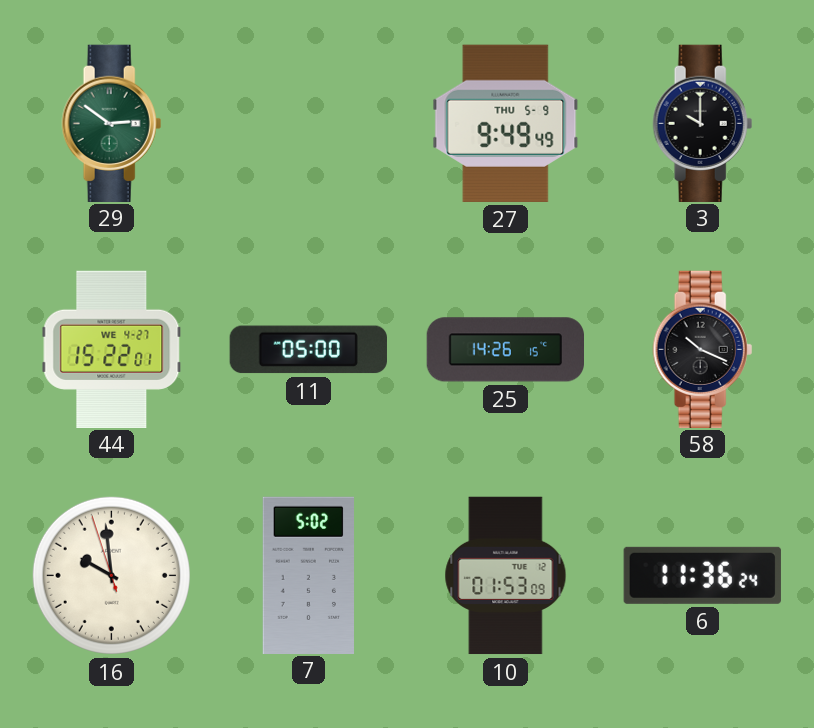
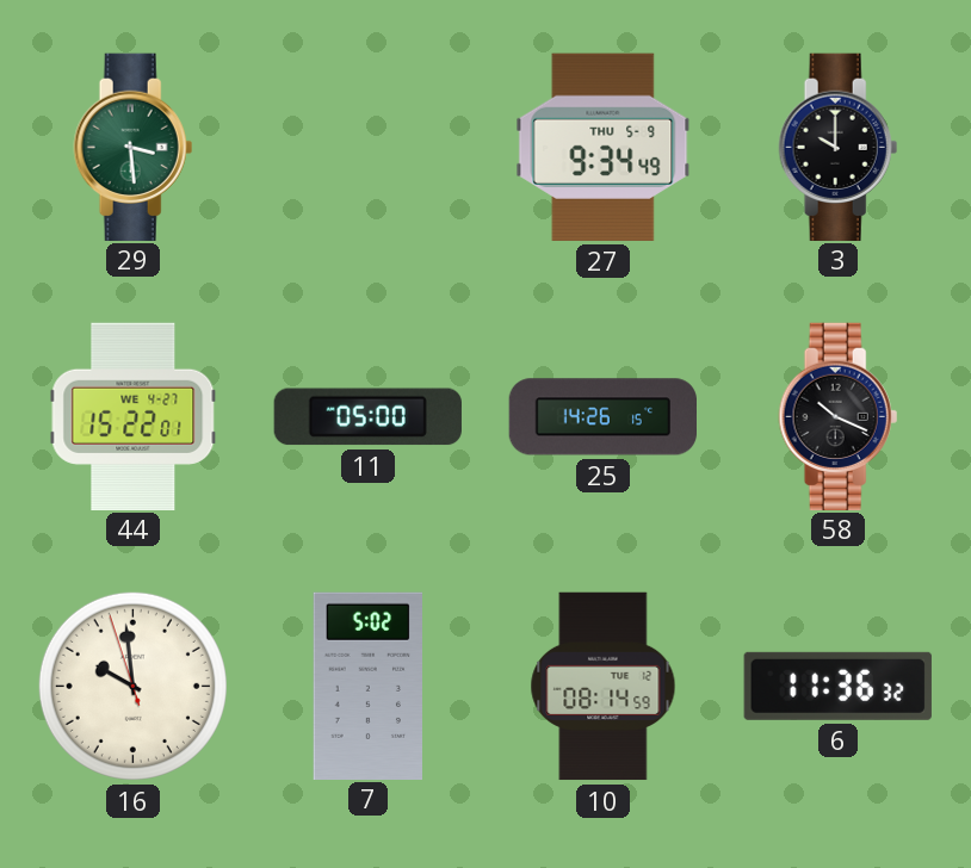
29: 2:51 -> 3:29 (134, 147)
27: 9:49 -> 9:34 (604, 147)
10: 01:53 -> 08:14 (604, 687)
6: 11:36:24 -> 11:36:32 (837, 686)
